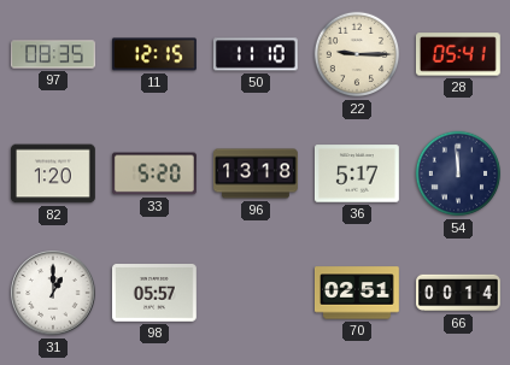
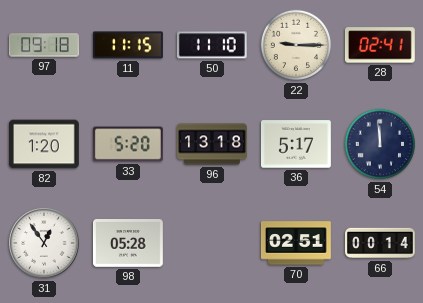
97: 08:35 -> 09:18 (45, 45)
11: 12:15 -> 11:15 (128, 45)
28: 05:41 -> 02:41 (380, 45)
31: 1:00 -> 12:54 (44, 243)
98: 05:57 -> 05:28 (128, 244)
